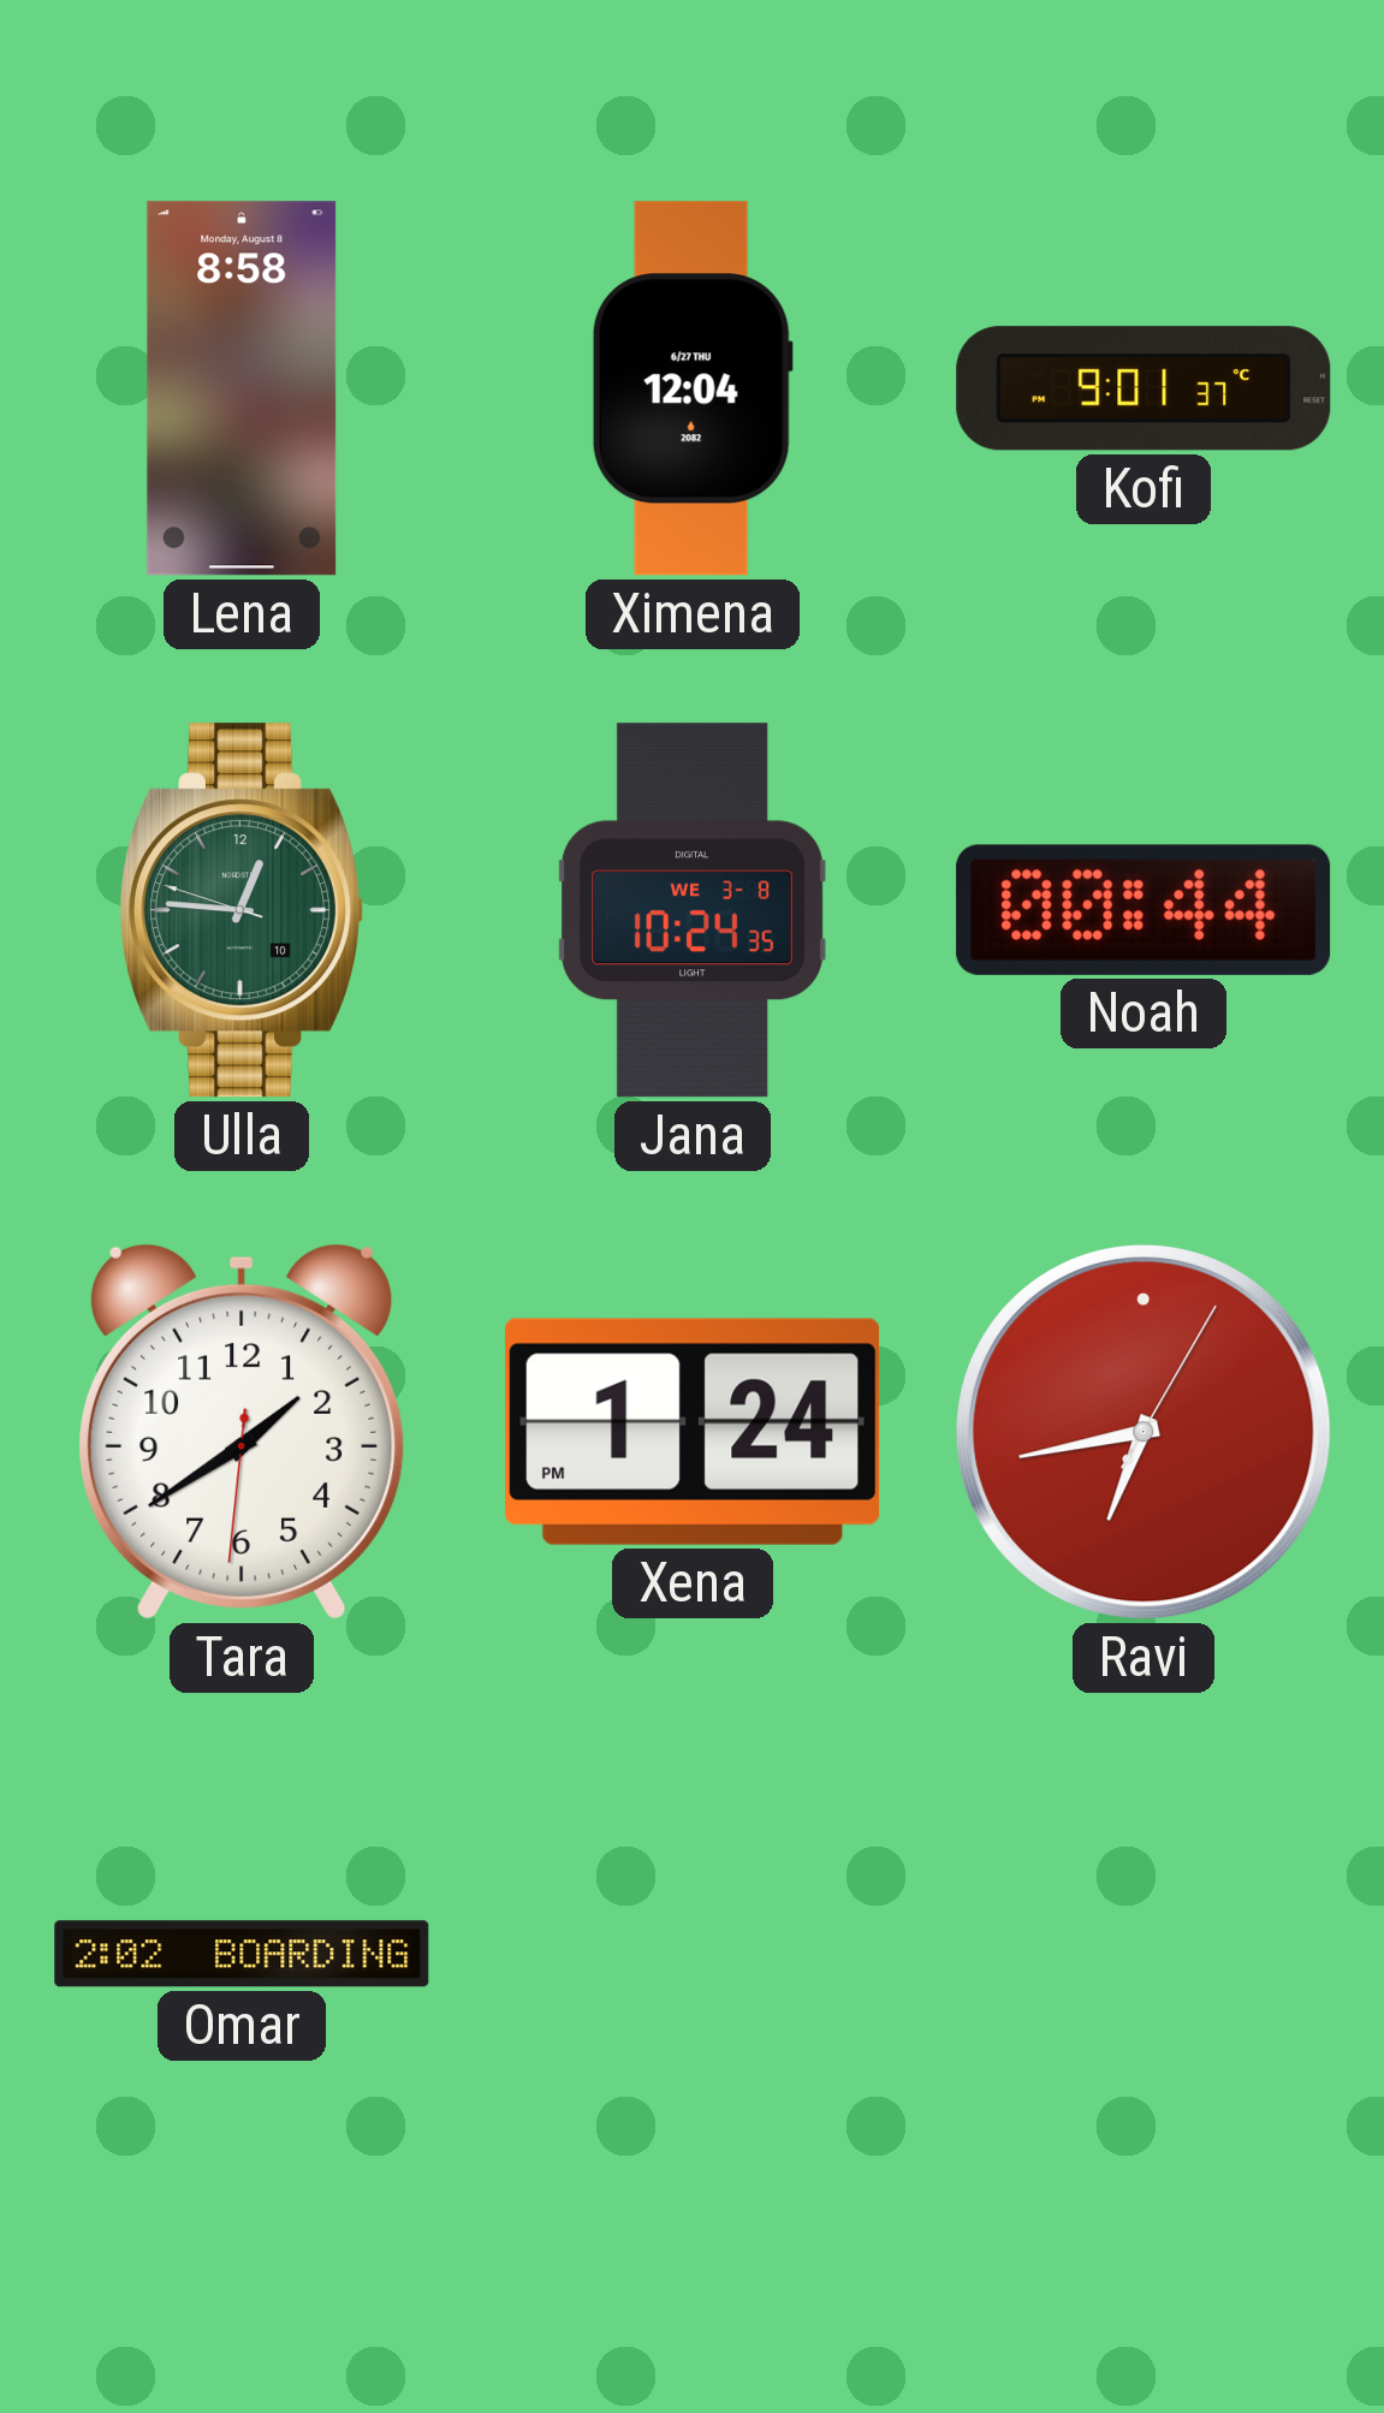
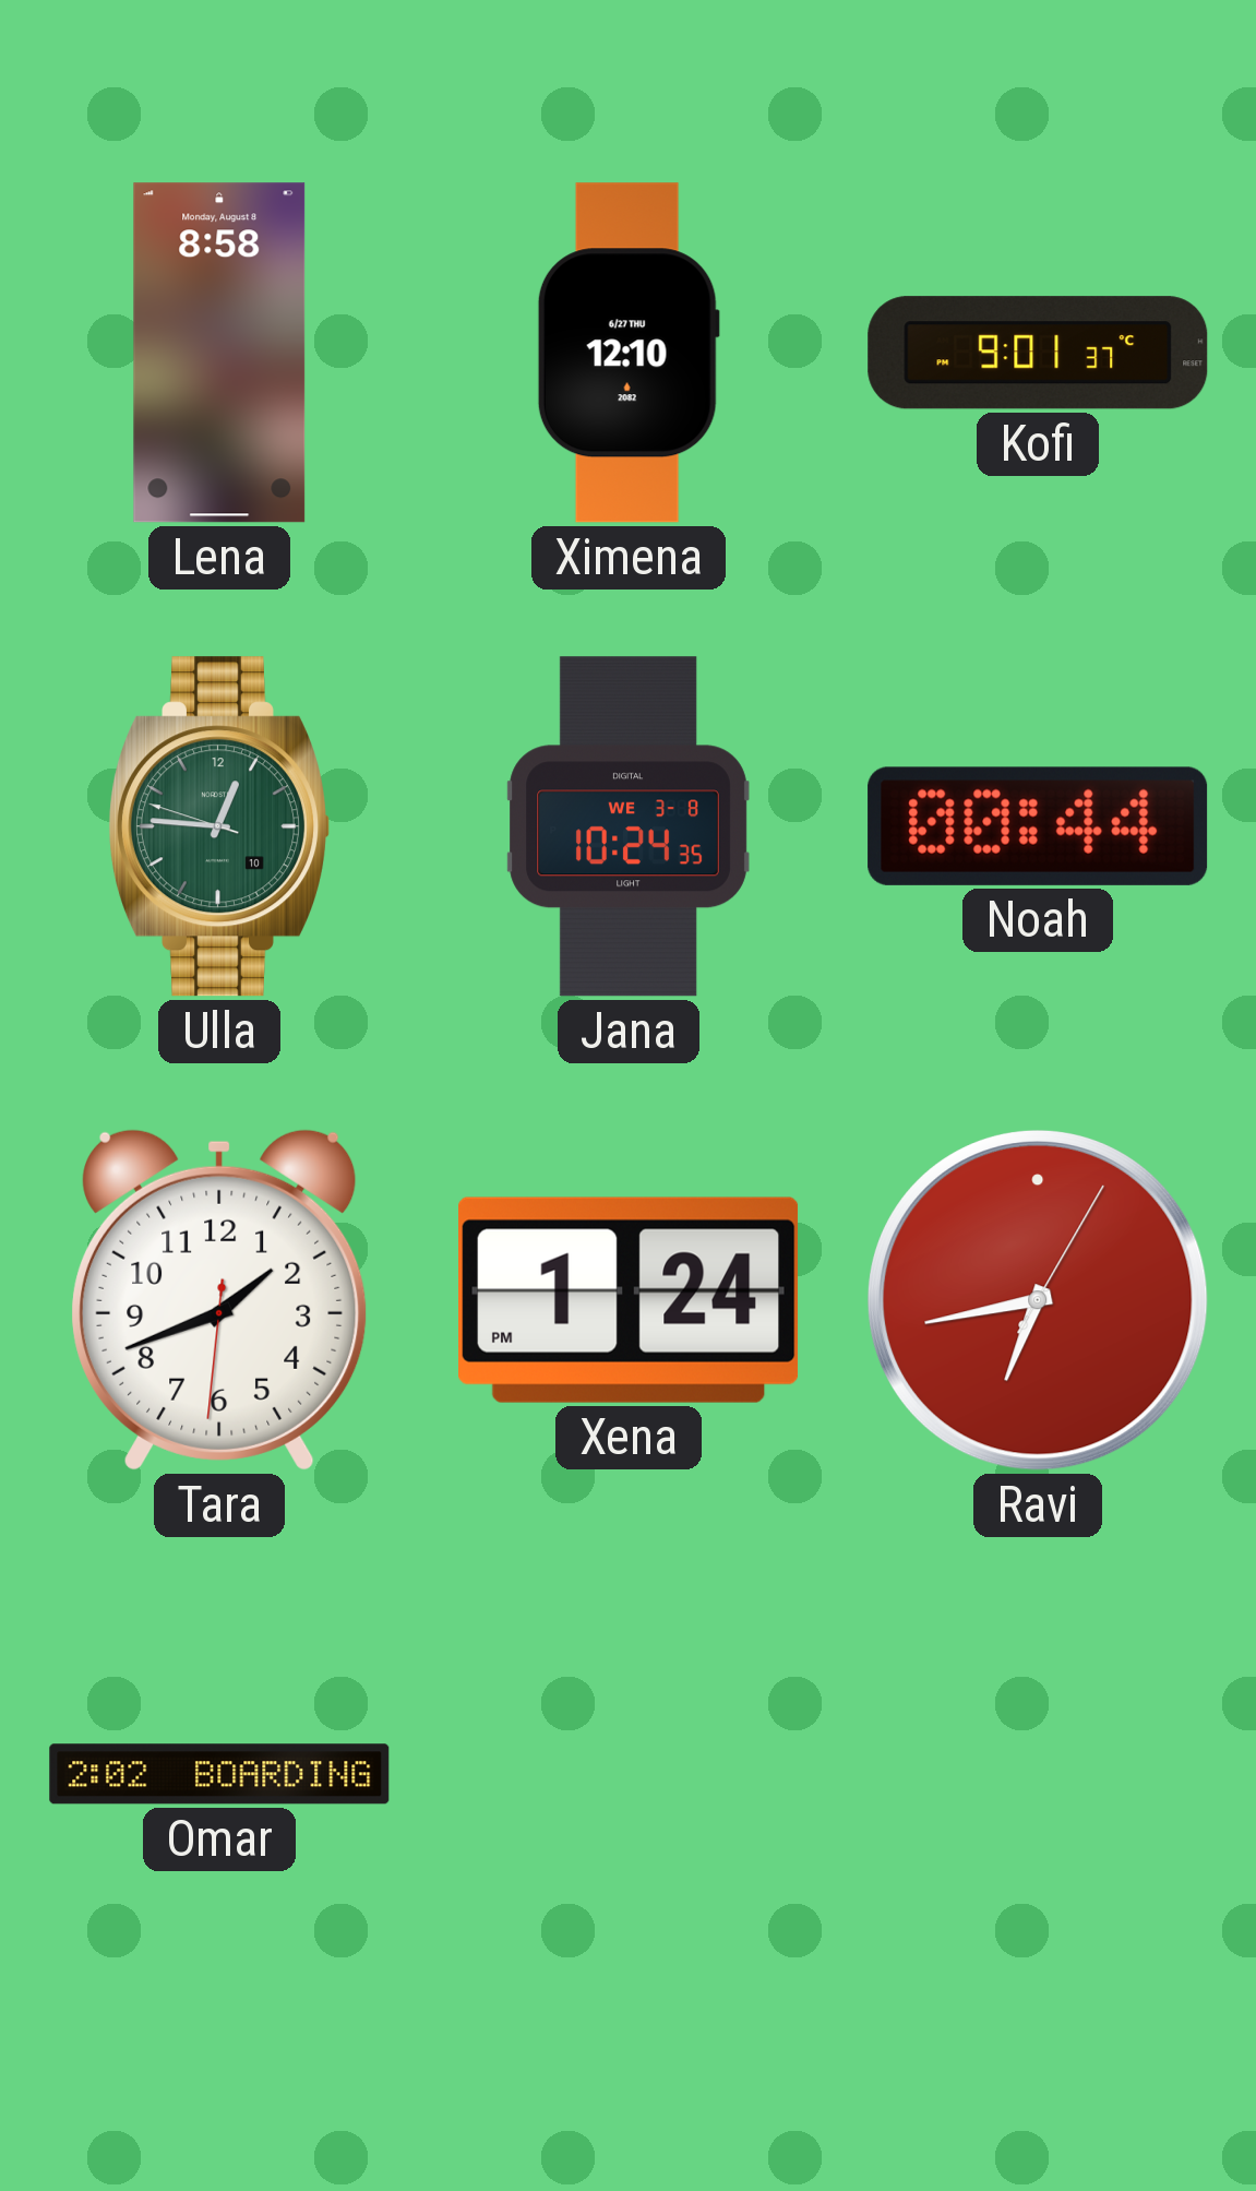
Ximena: 12:04 -> 12:10 (629, 353)
Tara: 1:39 -> 1:41 (220, 1300)
